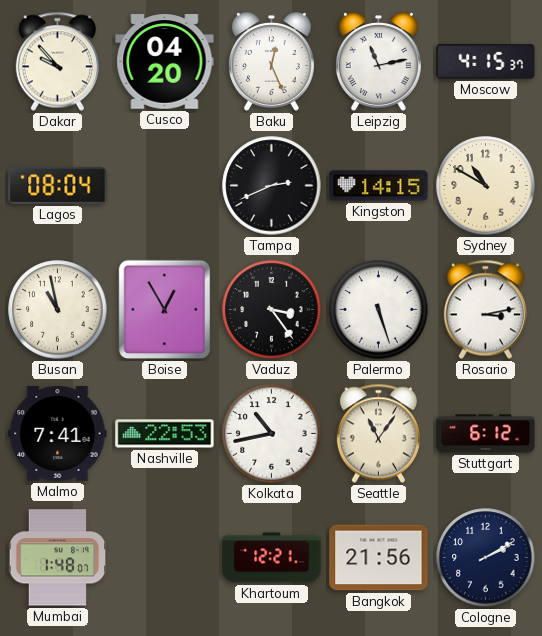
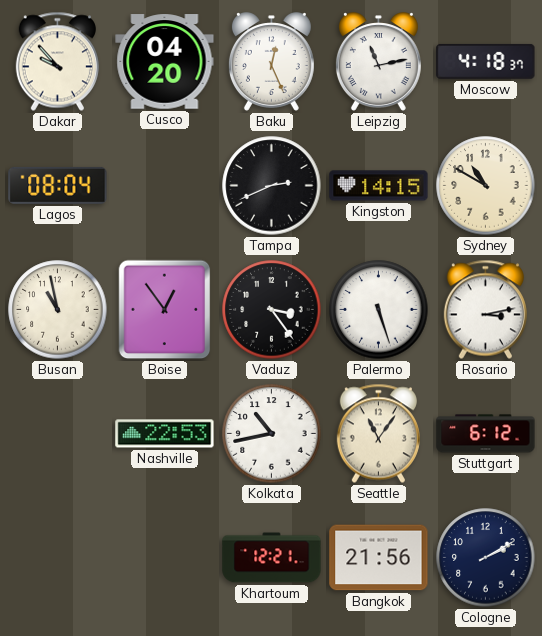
Moscow: 4:15 -> 4:18 (486, 61)
Boise: 12:55 -> 12:54 (165, 310)
Malmo: 7:41 -> none (58, 434)
Mumbai: 1:48 -> none (58, 558)
